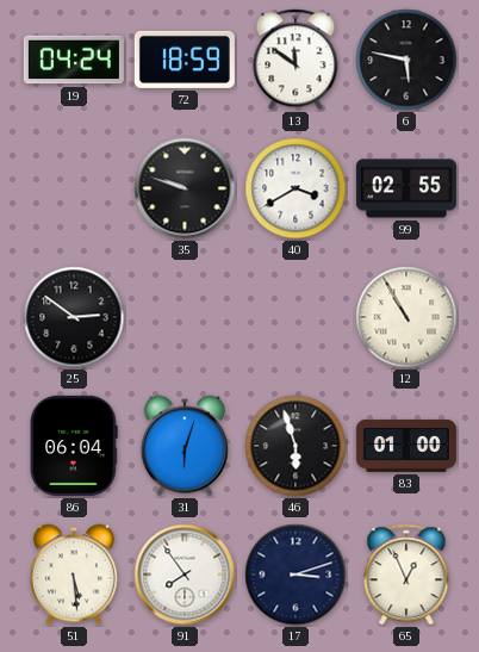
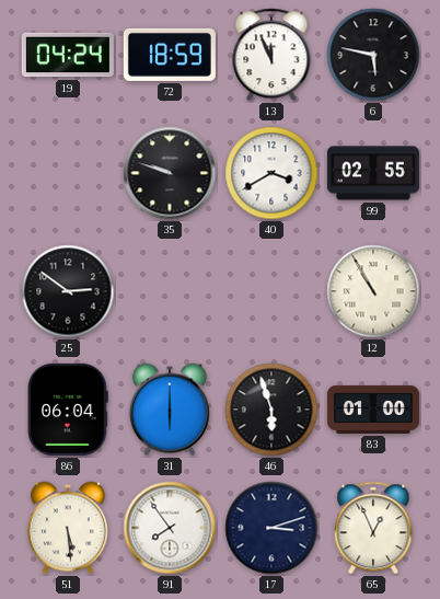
13: 11:51 -> 11:56 (271, 55)
31: 6:03 -> 6:00 (170, 410)
